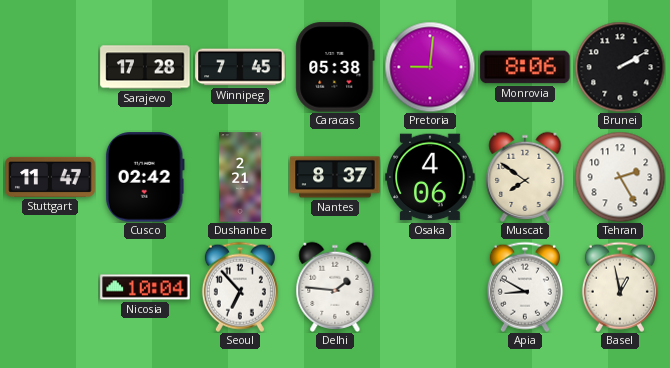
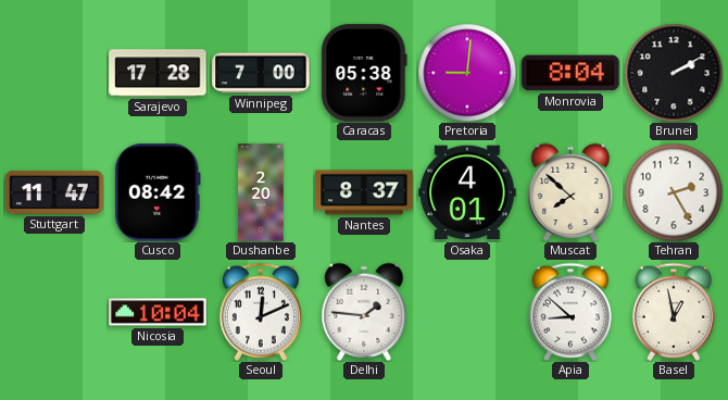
Winnipeg: 7:45 -> 7:00 (261, 73)
Monrovia: 8:06 -> 8:04 (570, 73)
Cusco: 02:42 -> 08:42 (158, 192)
Dushanbe: 2:21 -> 2:20 (261, 192)
Osaka: 4:06 -> 4:01 (467, 192)
Muscat: 7:51 -> 7:52 (570, 192)
Seoul: 6:53 -> 12:11 (261, 312)
Apia: 8:50 -> 8:52 (570, 312)
